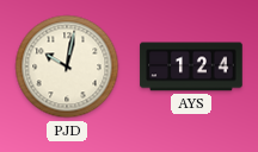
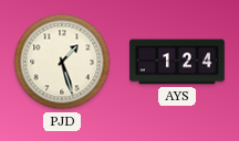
PJD: 10:02 -> 1:27 (62, 62)
